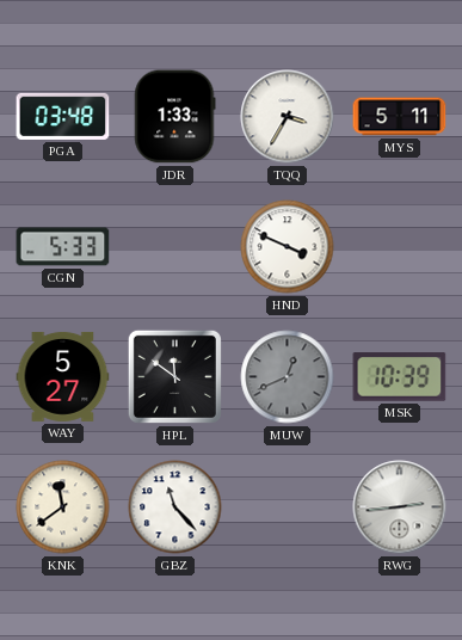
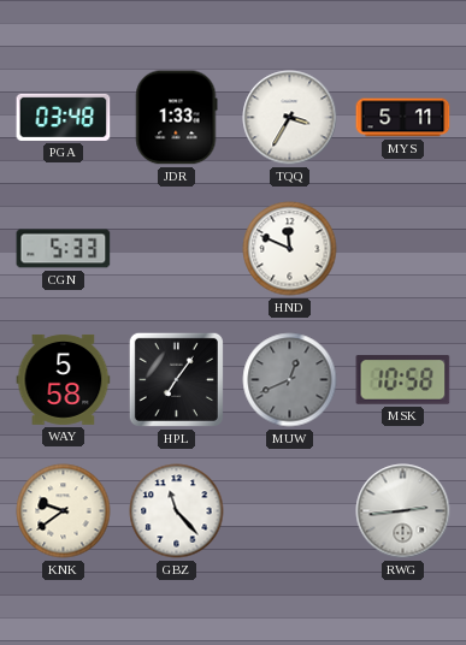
HND: 3:49 -> 11:49 (290, 249)
WAY: 5:27 -> 5:58 (64, 379)
HPL: 11:51 -> 7:06 (176, 379)
MSK: 10:39 -> 10:58 (403, 380)
KNK: 11:39 -> 9:39 (64, 511)
